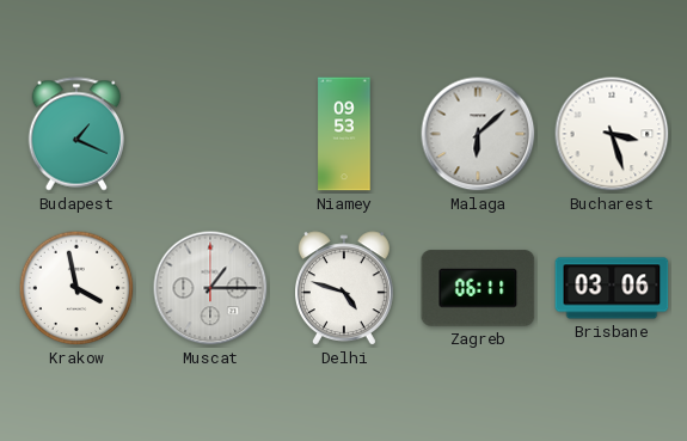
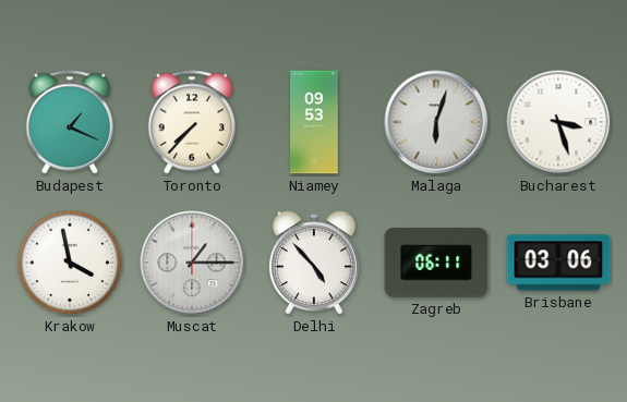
Toronto: none -> 7:37 (191, 122)
Malaga: 6:08 -> 6:03 (436, 122)
Delhi: 4:48 -> 4:53 (314, 264)
